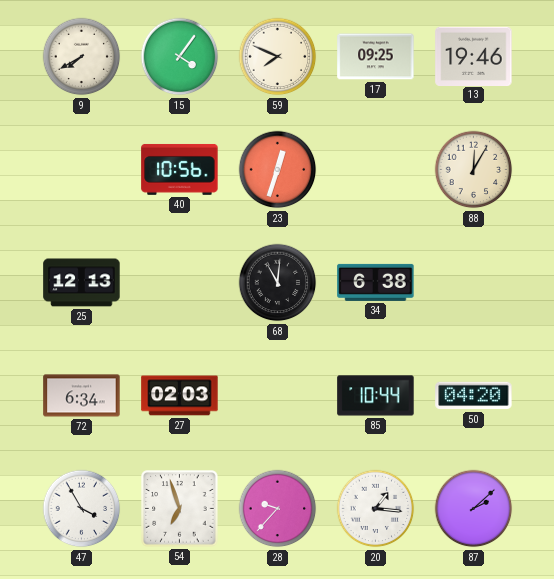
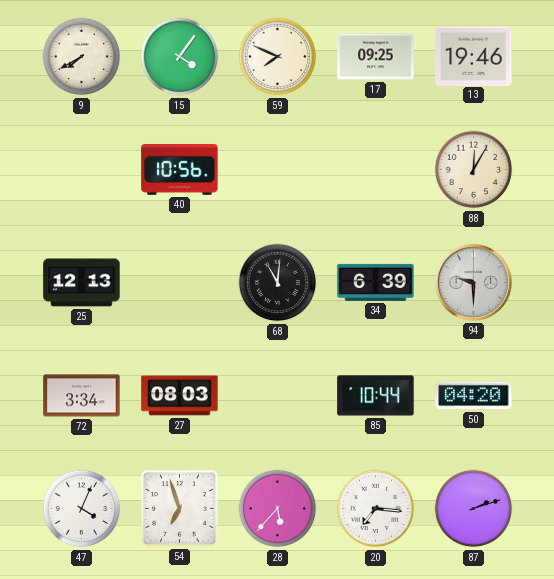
23: 12:33 -> none (278, 170)
34: 6:38 -> 6:39 (376, 282)
94: none -> 9:30 (473, 282)
72: 6:34 -> 3:34 (82, 396)
27: 02:03 -> 08:03 (180, 396)
47: 3:55 -> 4:04 (82, 509)
28: 9:37 -> 5:37 (278, 509)
20: 1:16 -> 7:16 (376, 509)
87: 2:08 -> 2:12 (474, 509)
